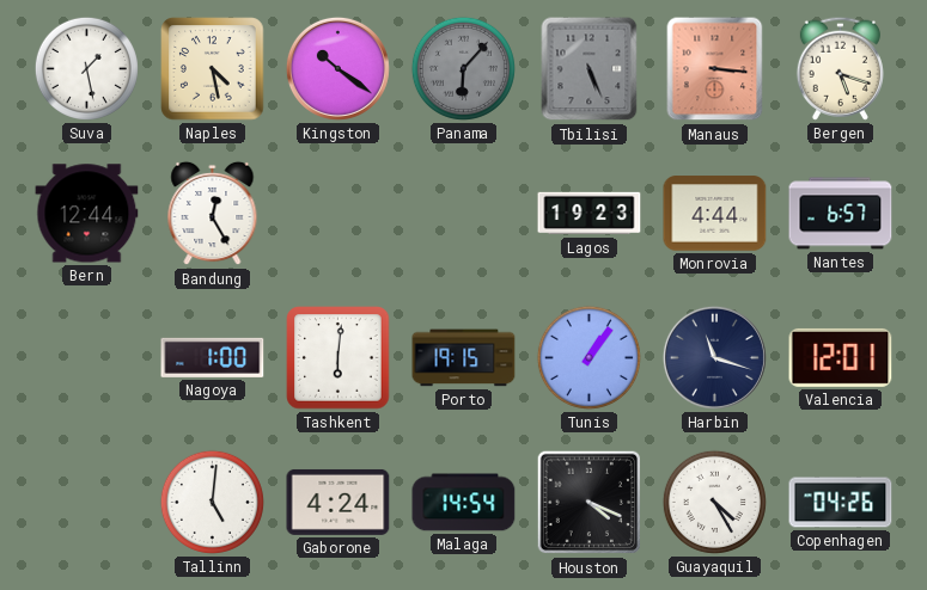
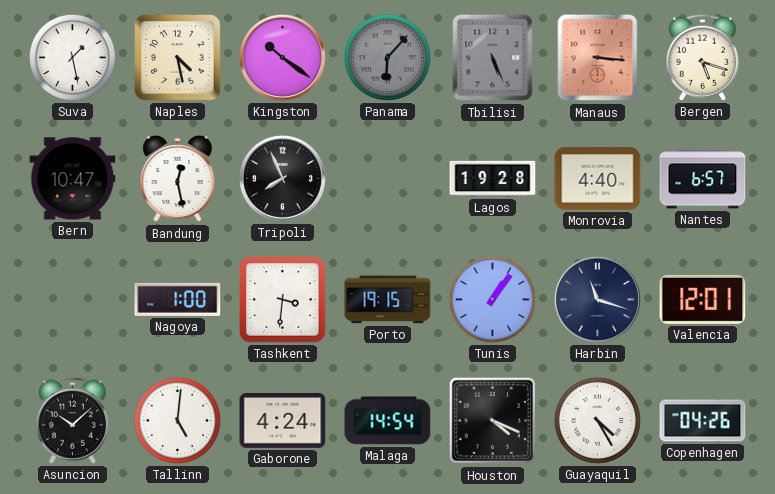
Bern: 12:44 -> 10:47 (73, 179)
Bandung: 12:25 -> 12:28 (178, 179)
Tripoli: none -> 7:56 (282, 178)
Lagos: 19:23 -> 19:28 (493, 179)
Monrovia: 4:44 -> 4:40 (598, 179)
Tashkent: 6:01 -> 3:31 (283, 300)
Asuncion: none -> 10:08 (72, 420)
